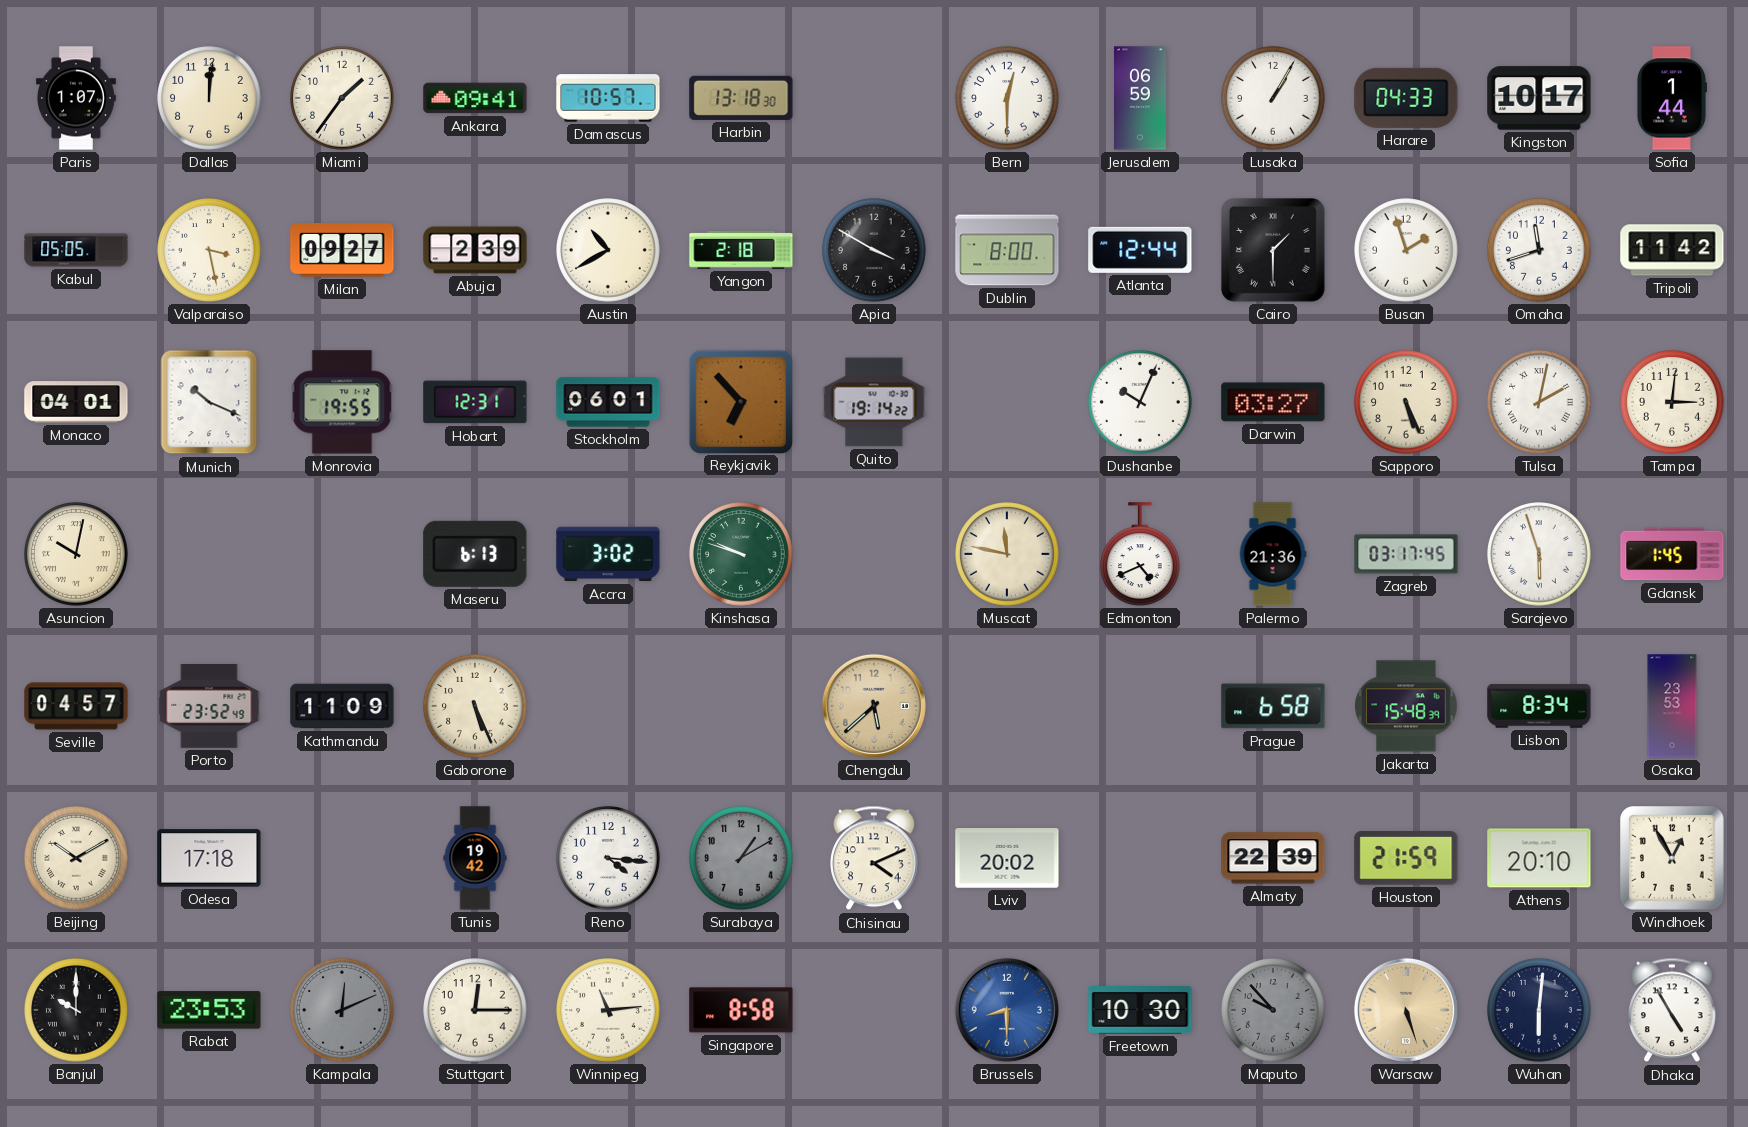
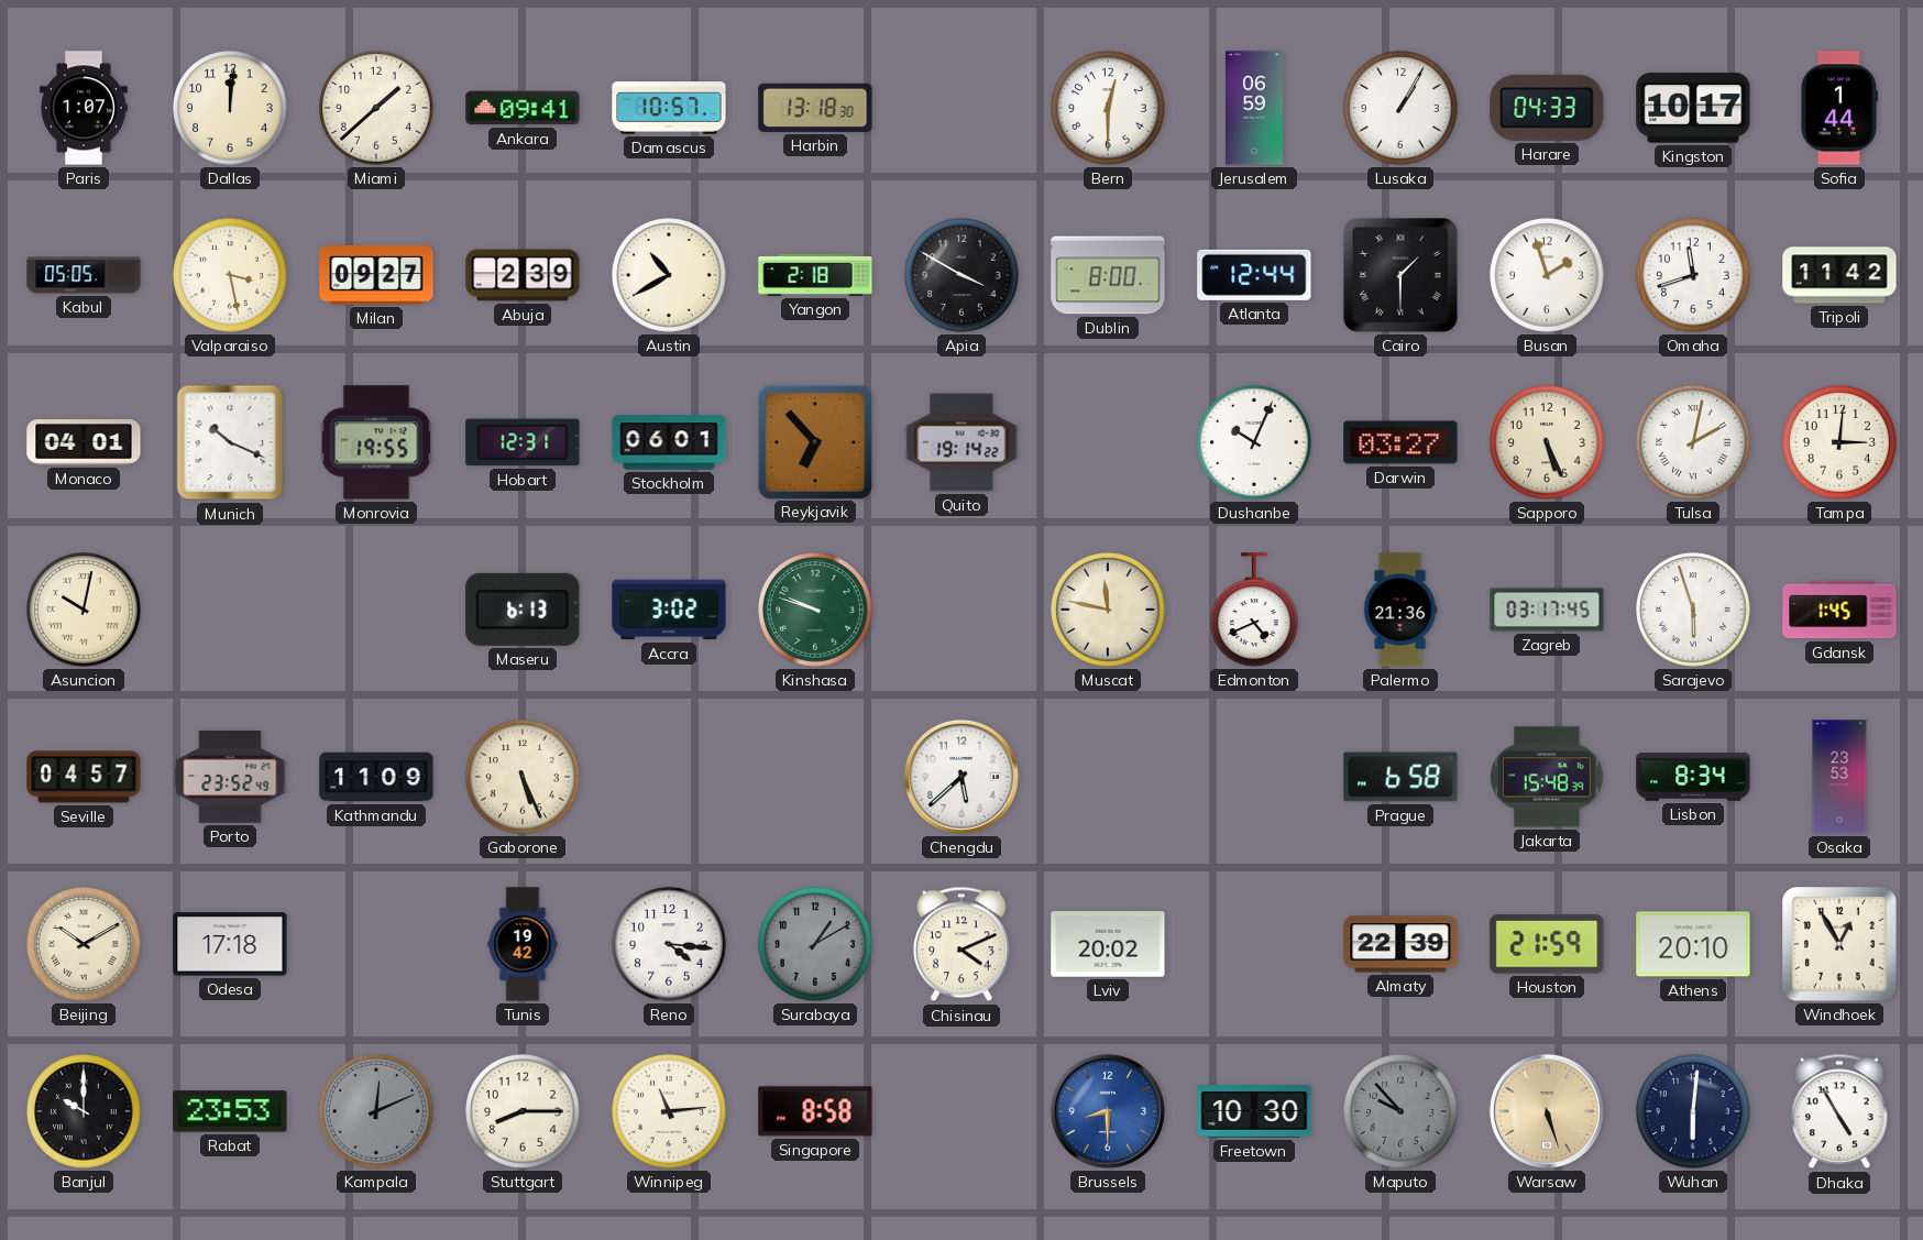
Miami: 1:36 -> 1:38 (376, 108)
Chengdu dial: champagne -> white (962, 777)
Stuttgart: 12:15 -> 8:15 (523, 1111)
